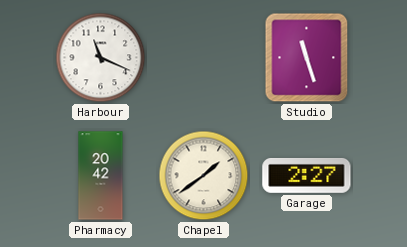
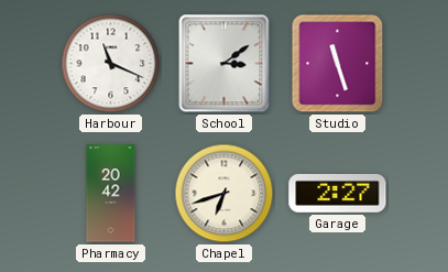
School: none -> 3:09 (225, 64)
Chapel: 1:39 -> 6:42 (225, 194)
